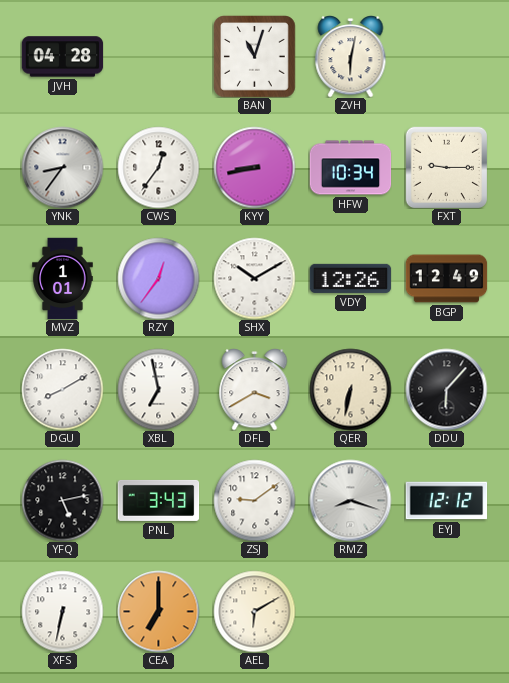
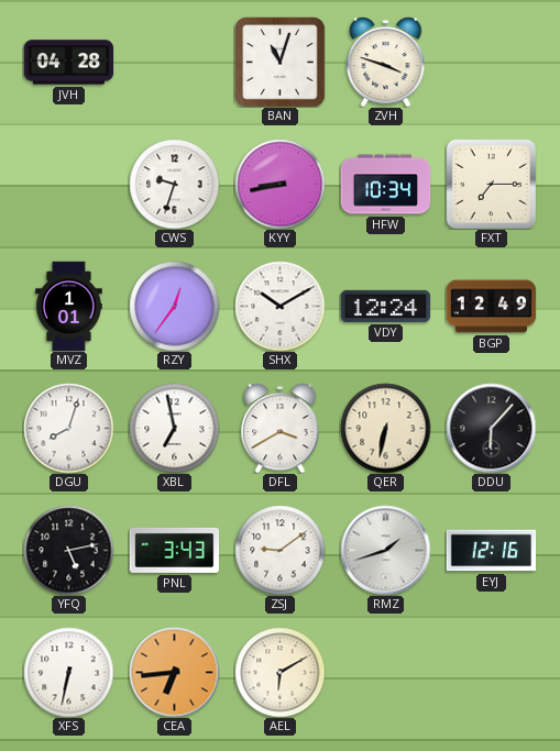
ZVH: 6:02 -> 3:48 (386, 63)
YNK: 8:36 -> none (62, 167)
CWS: 12:36 -> 9:33 (174, 184)
FXT: 9:15 -> 7:15 (491, 184)
VDY: 12:26 -> 12:24 (385, 306)
DGU: 8:10 -> 8:03 (68, 428)
RMZ: 8:18 -> 1:42 (385, 550)
EYJ: 12:12 -> 12:16 (491, 551)
CEA: 7:00 -> 6:44 (174, 672)
